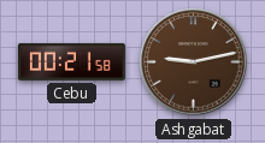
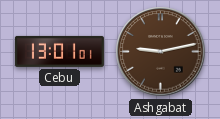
Cebu: 00:21 -> 13:01 (59, 51)
